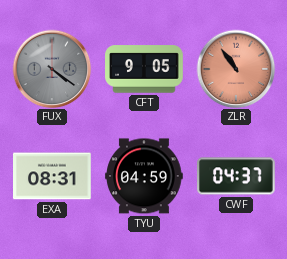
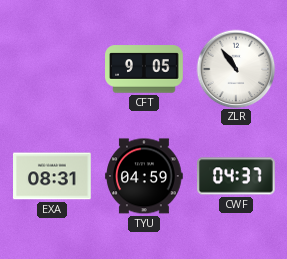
FUX: 4:21 -> none (52, 69)
ZLR dial: salmon -> white (236, 69)
